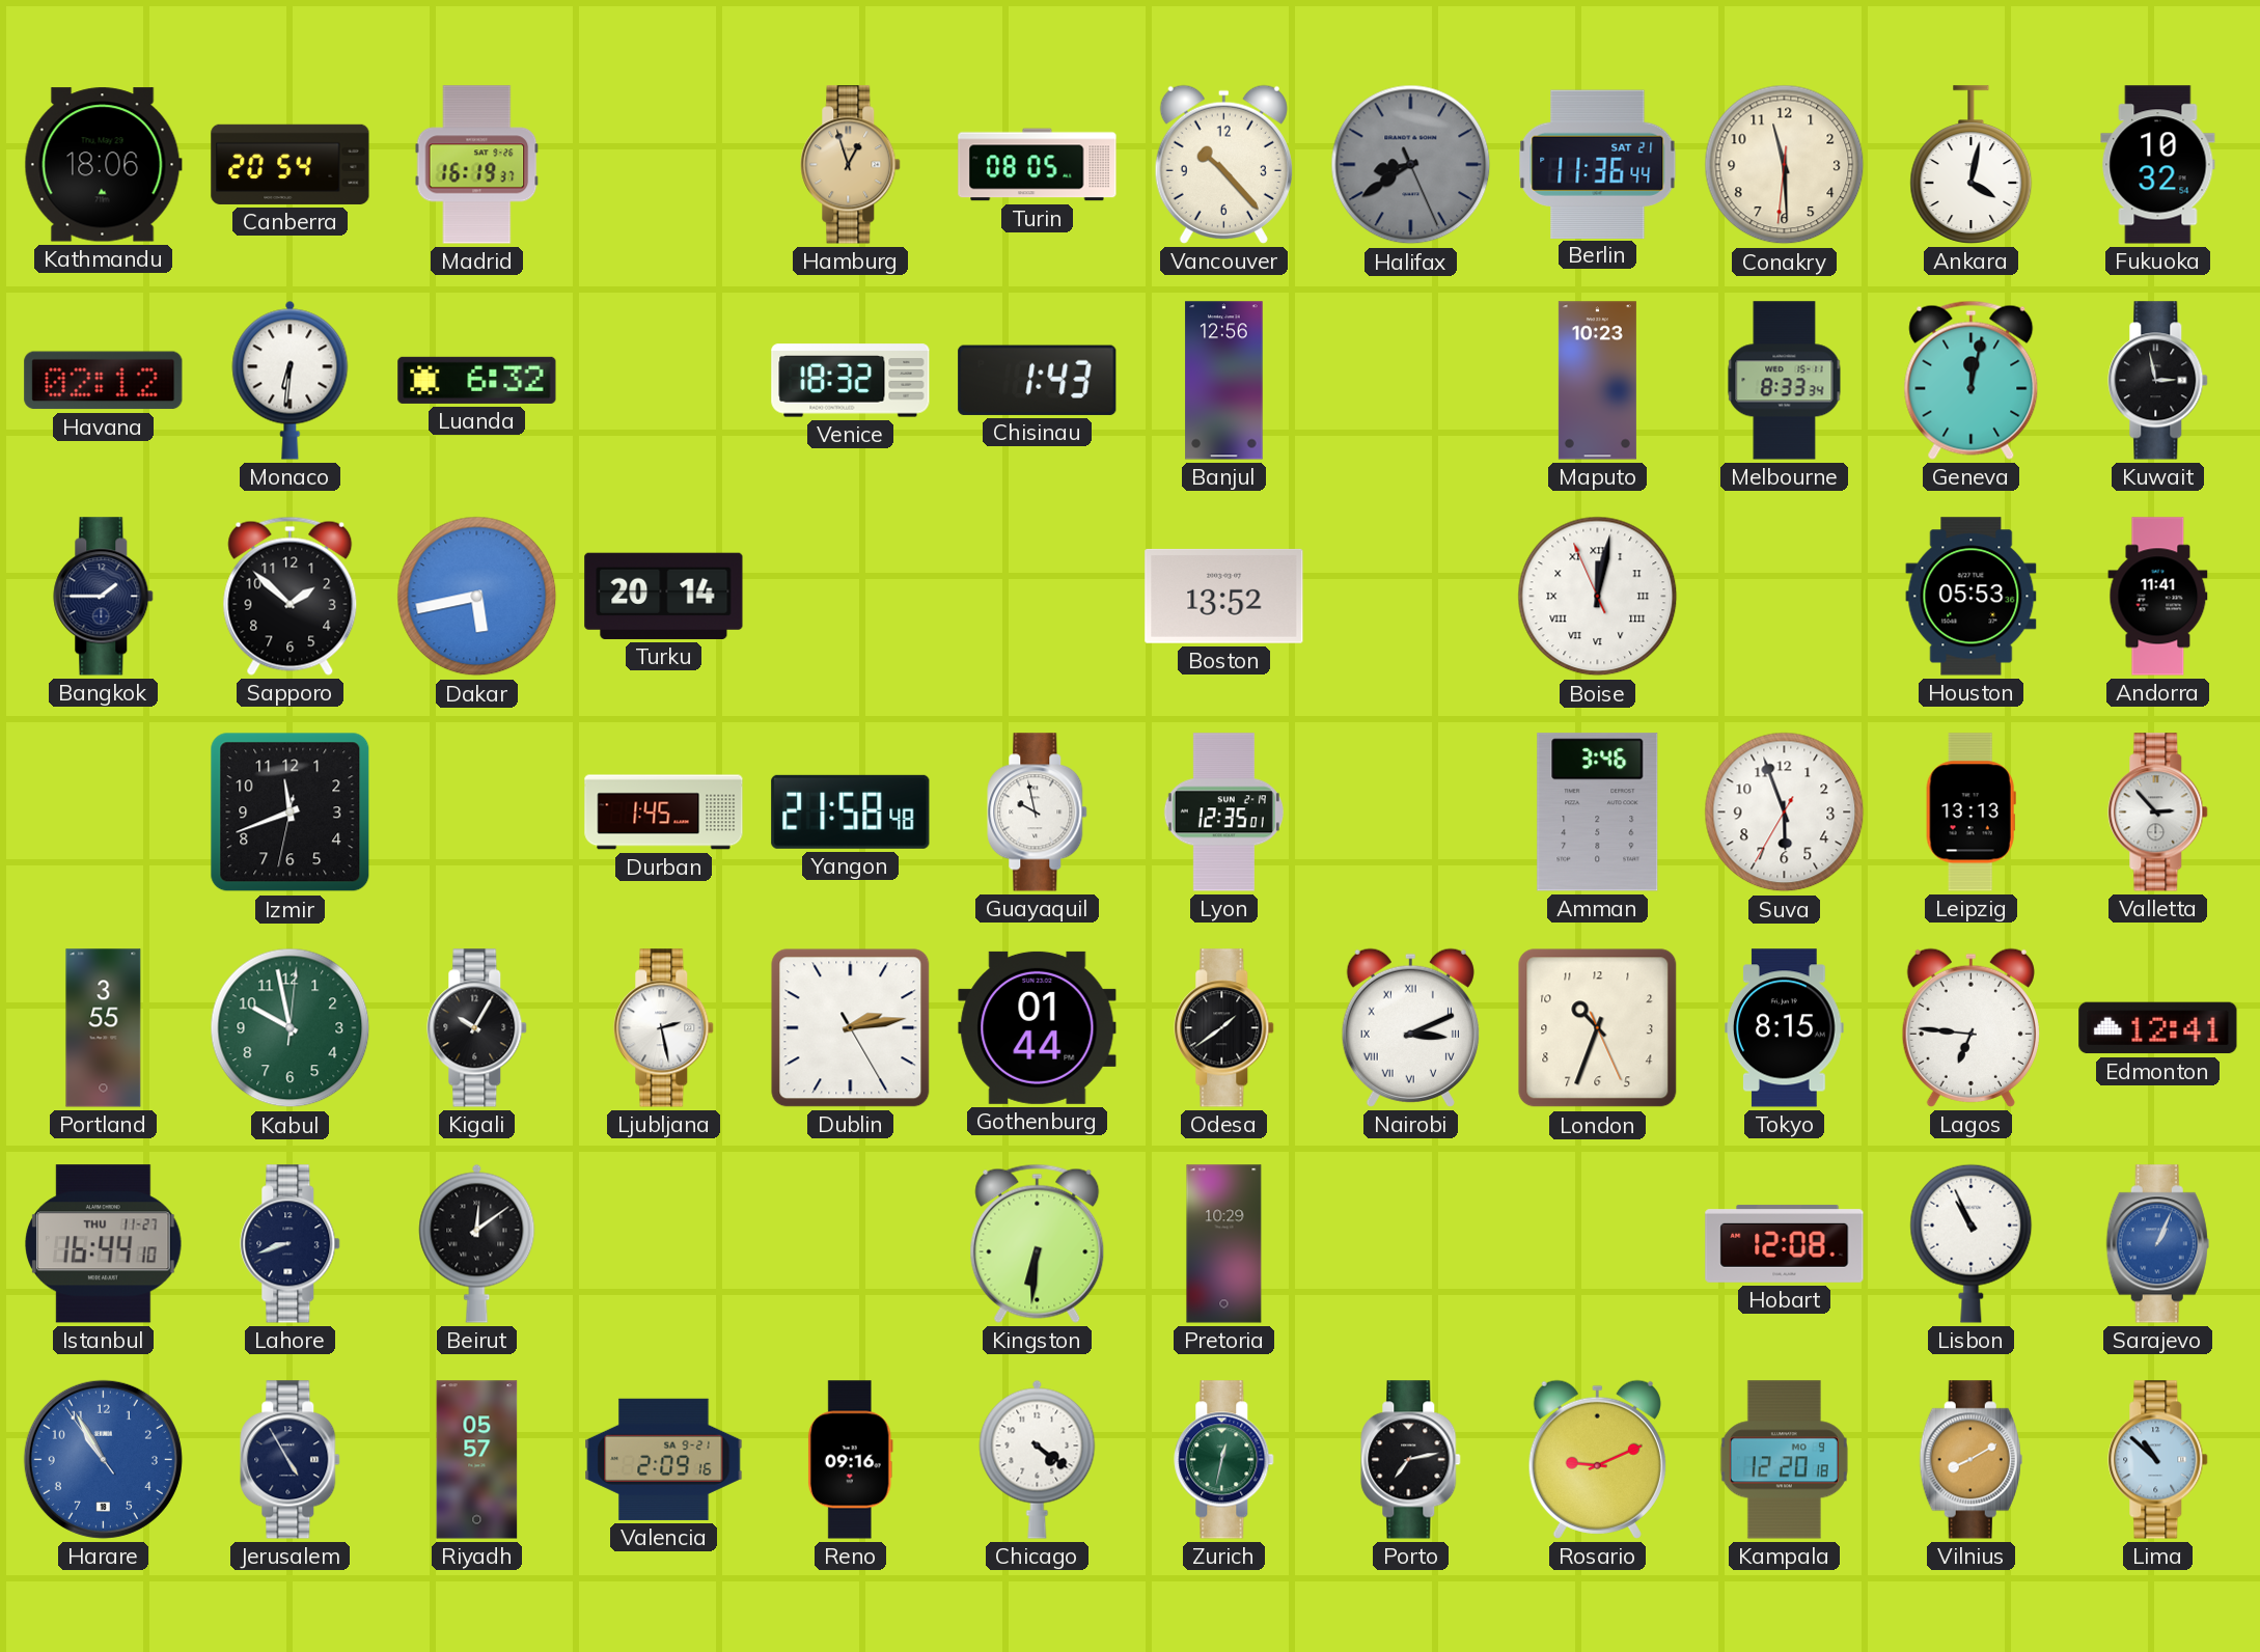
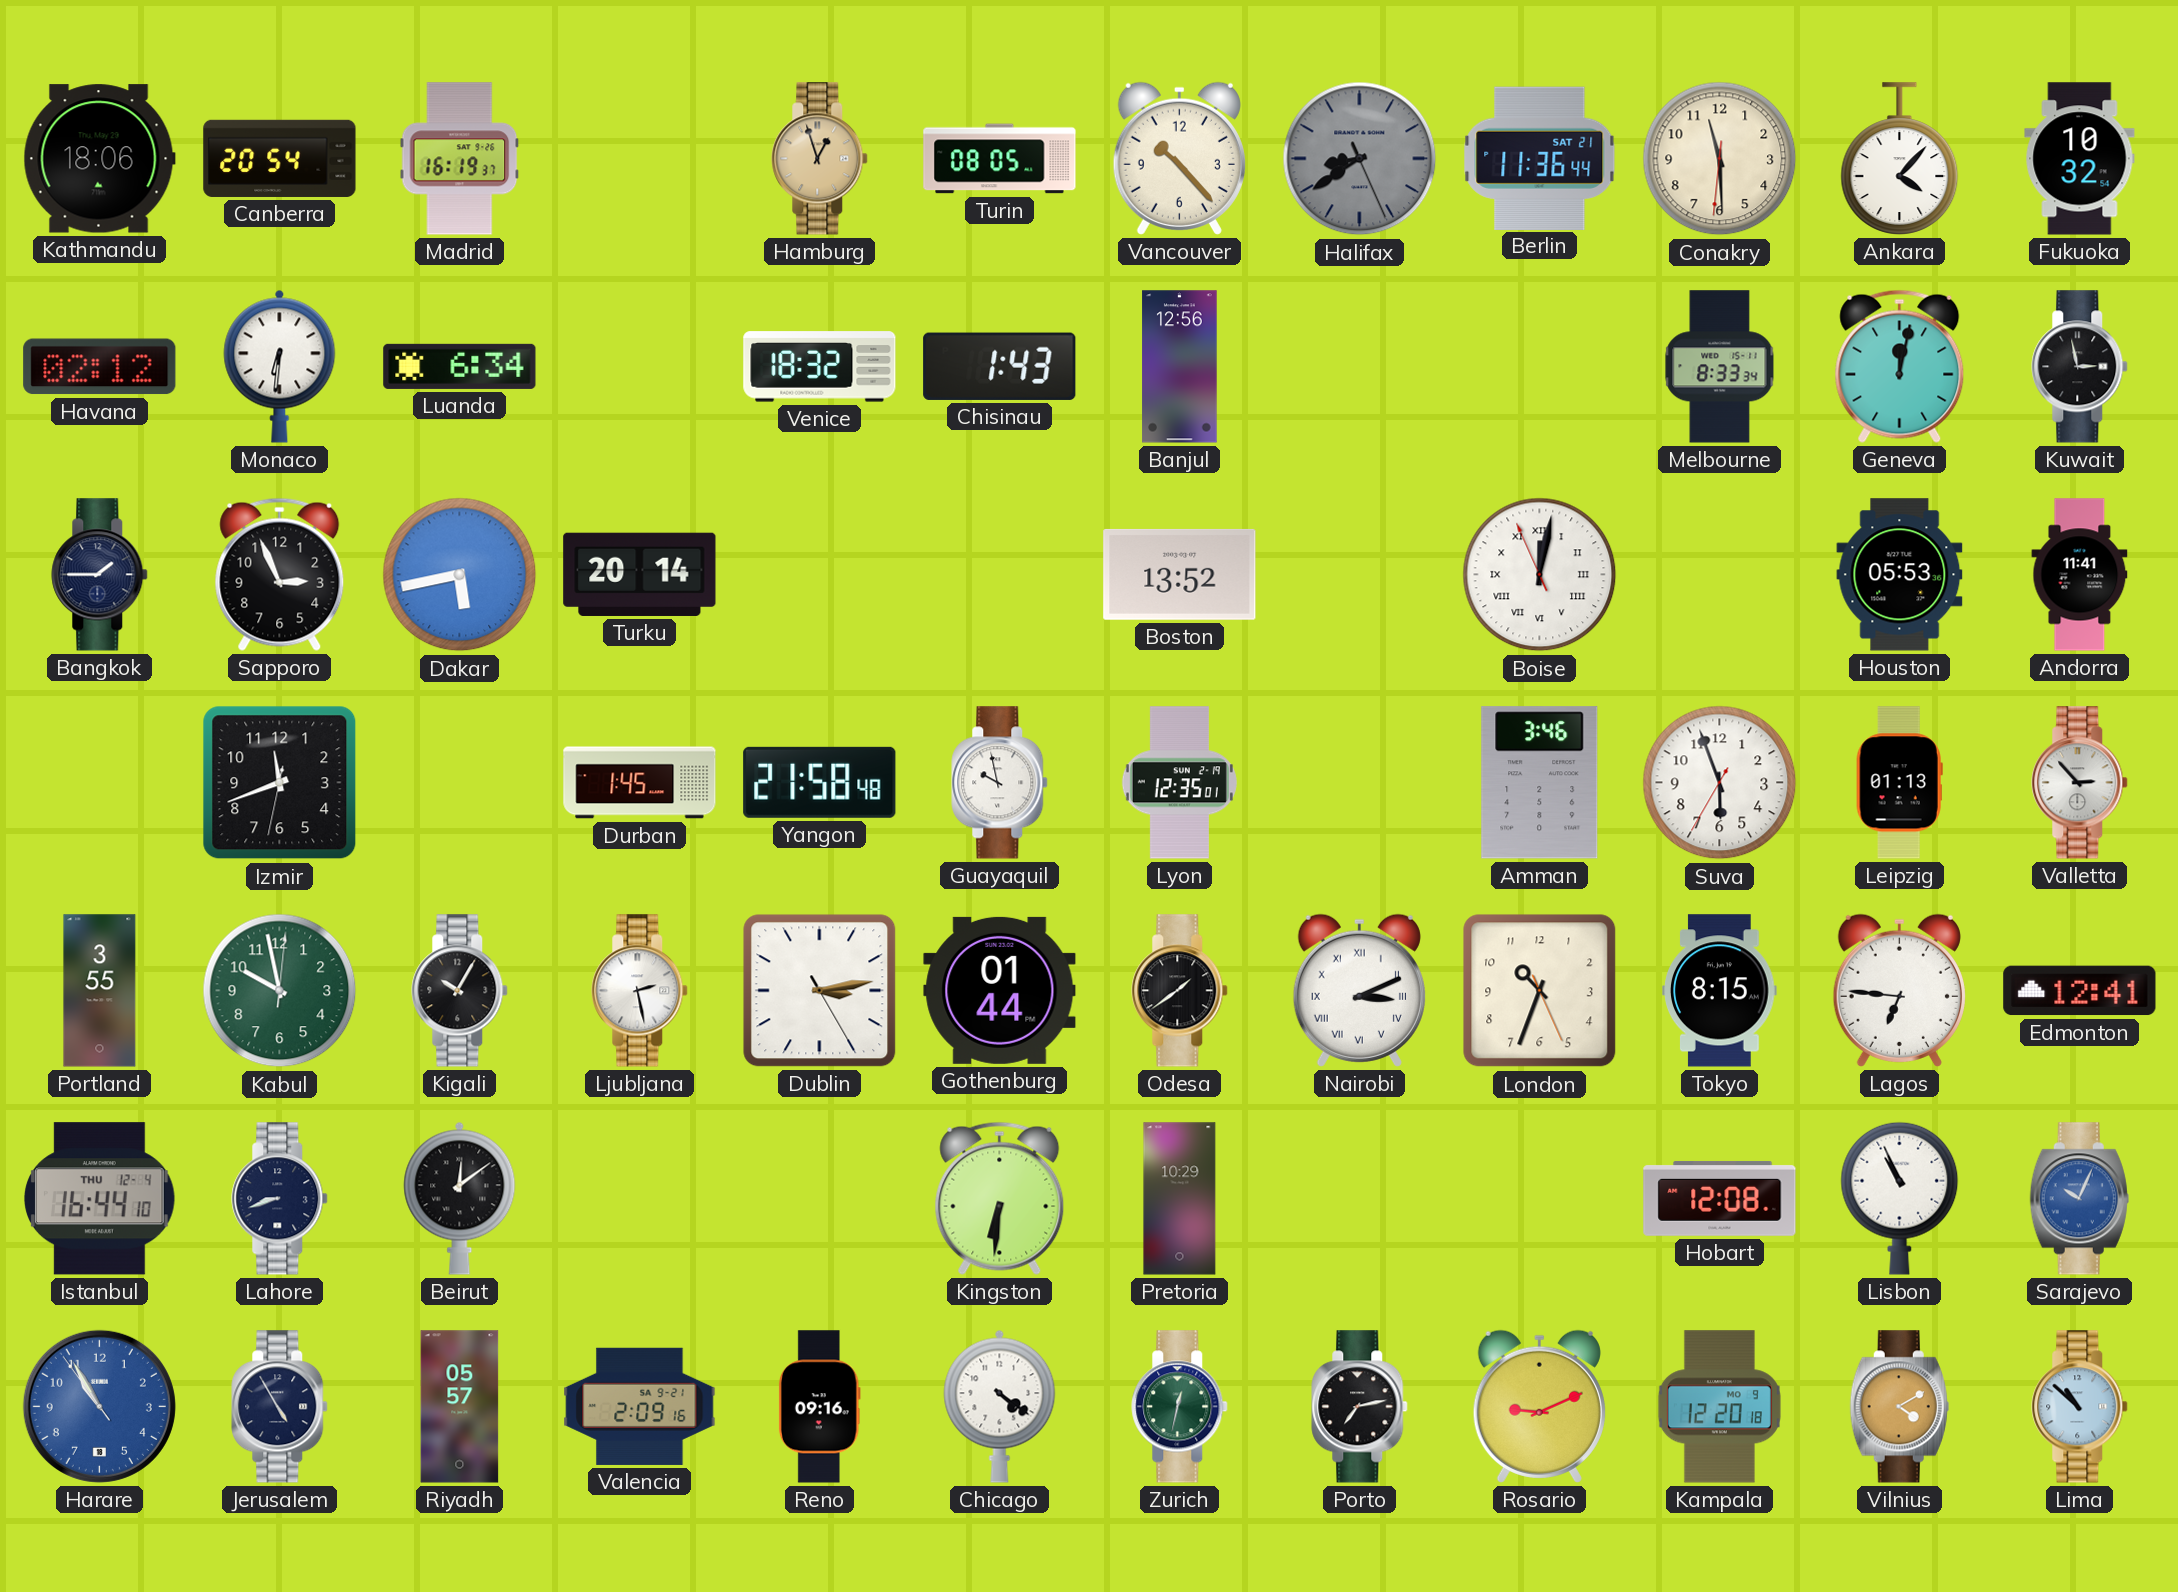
Ankara: 4:02 -> 4:07 (1900, 159)
Luanda: 6:32 -> 6:34 (460, 366)
Maputo: 10:23 -> none (1597, 381)
Sapporo: 1:52 -> 2:56 (280, 574)
Leipzig: 13:13 -> 01:13 (1899, 783)
Dublin: 2:13 -> 3:13 (820, 991)
Istanbul date: THU 11-27 -> THU 12-4 (100, 1199)
Sarajevo: 1:04 -> 10:04 (2079, 1199)
Vilnius: 8:10 -> 4:10 (1899, 1407)
